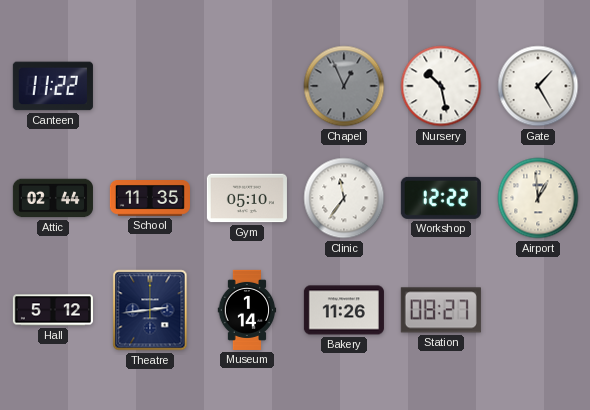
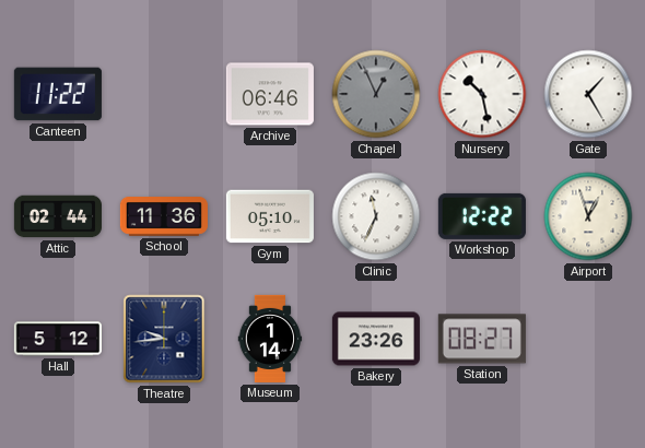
Archive: none -> 06:46 (270, 94)
School: 11:35 -> 11:36 (164, 217)
Clinic: 11:36 -> 11:34 (376, 216)
Airport: 12:59 -> 12:57 (588, 216)
Theatre: 2:44 -> 9:44 (164, 339)
Bakery: 11:26 -> 23:26 (376, 339)
